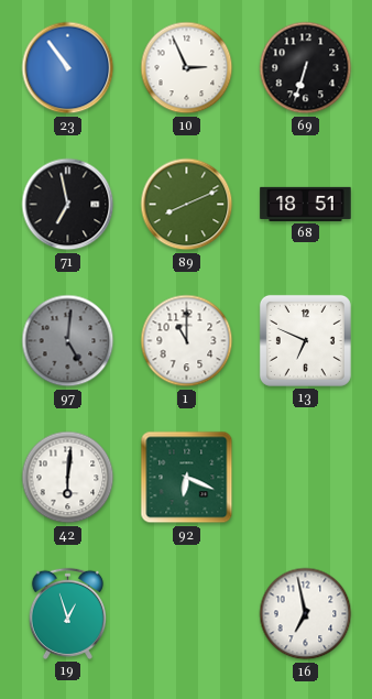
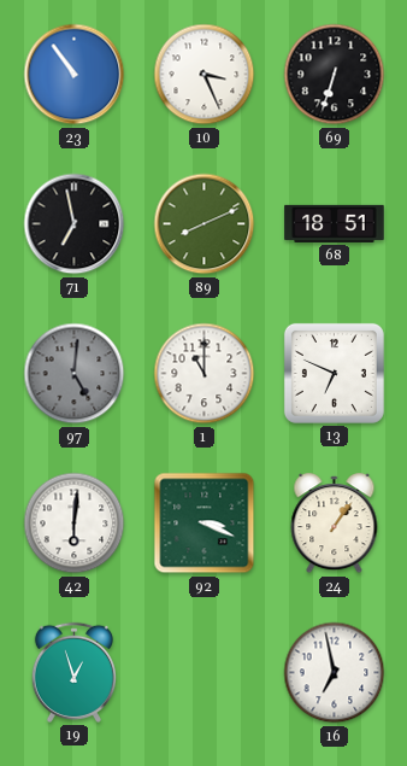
10: 2:56 -> 3:26 (205, 75)
92: 6:19 -> 3:19 (205, 524)
24: none -> 1:06 (335, 524)
